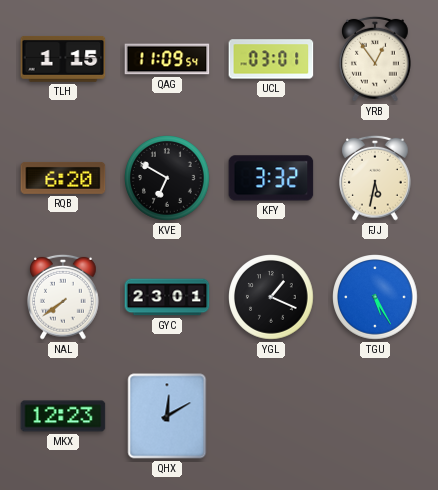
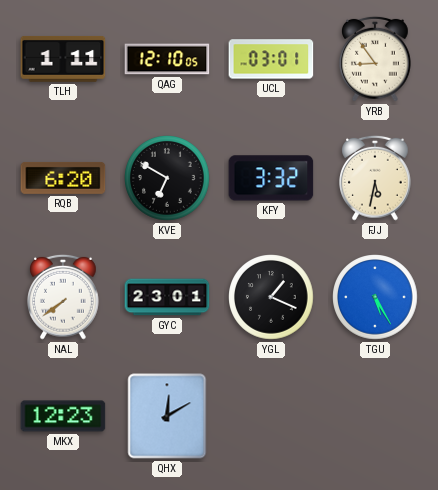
TLH: 1:15 -> 1:11 (63, 59)
QAG: 11:09 -> 12:10 (167, 59)
YRB: 12:54 -> 8:54 (376, 59)
